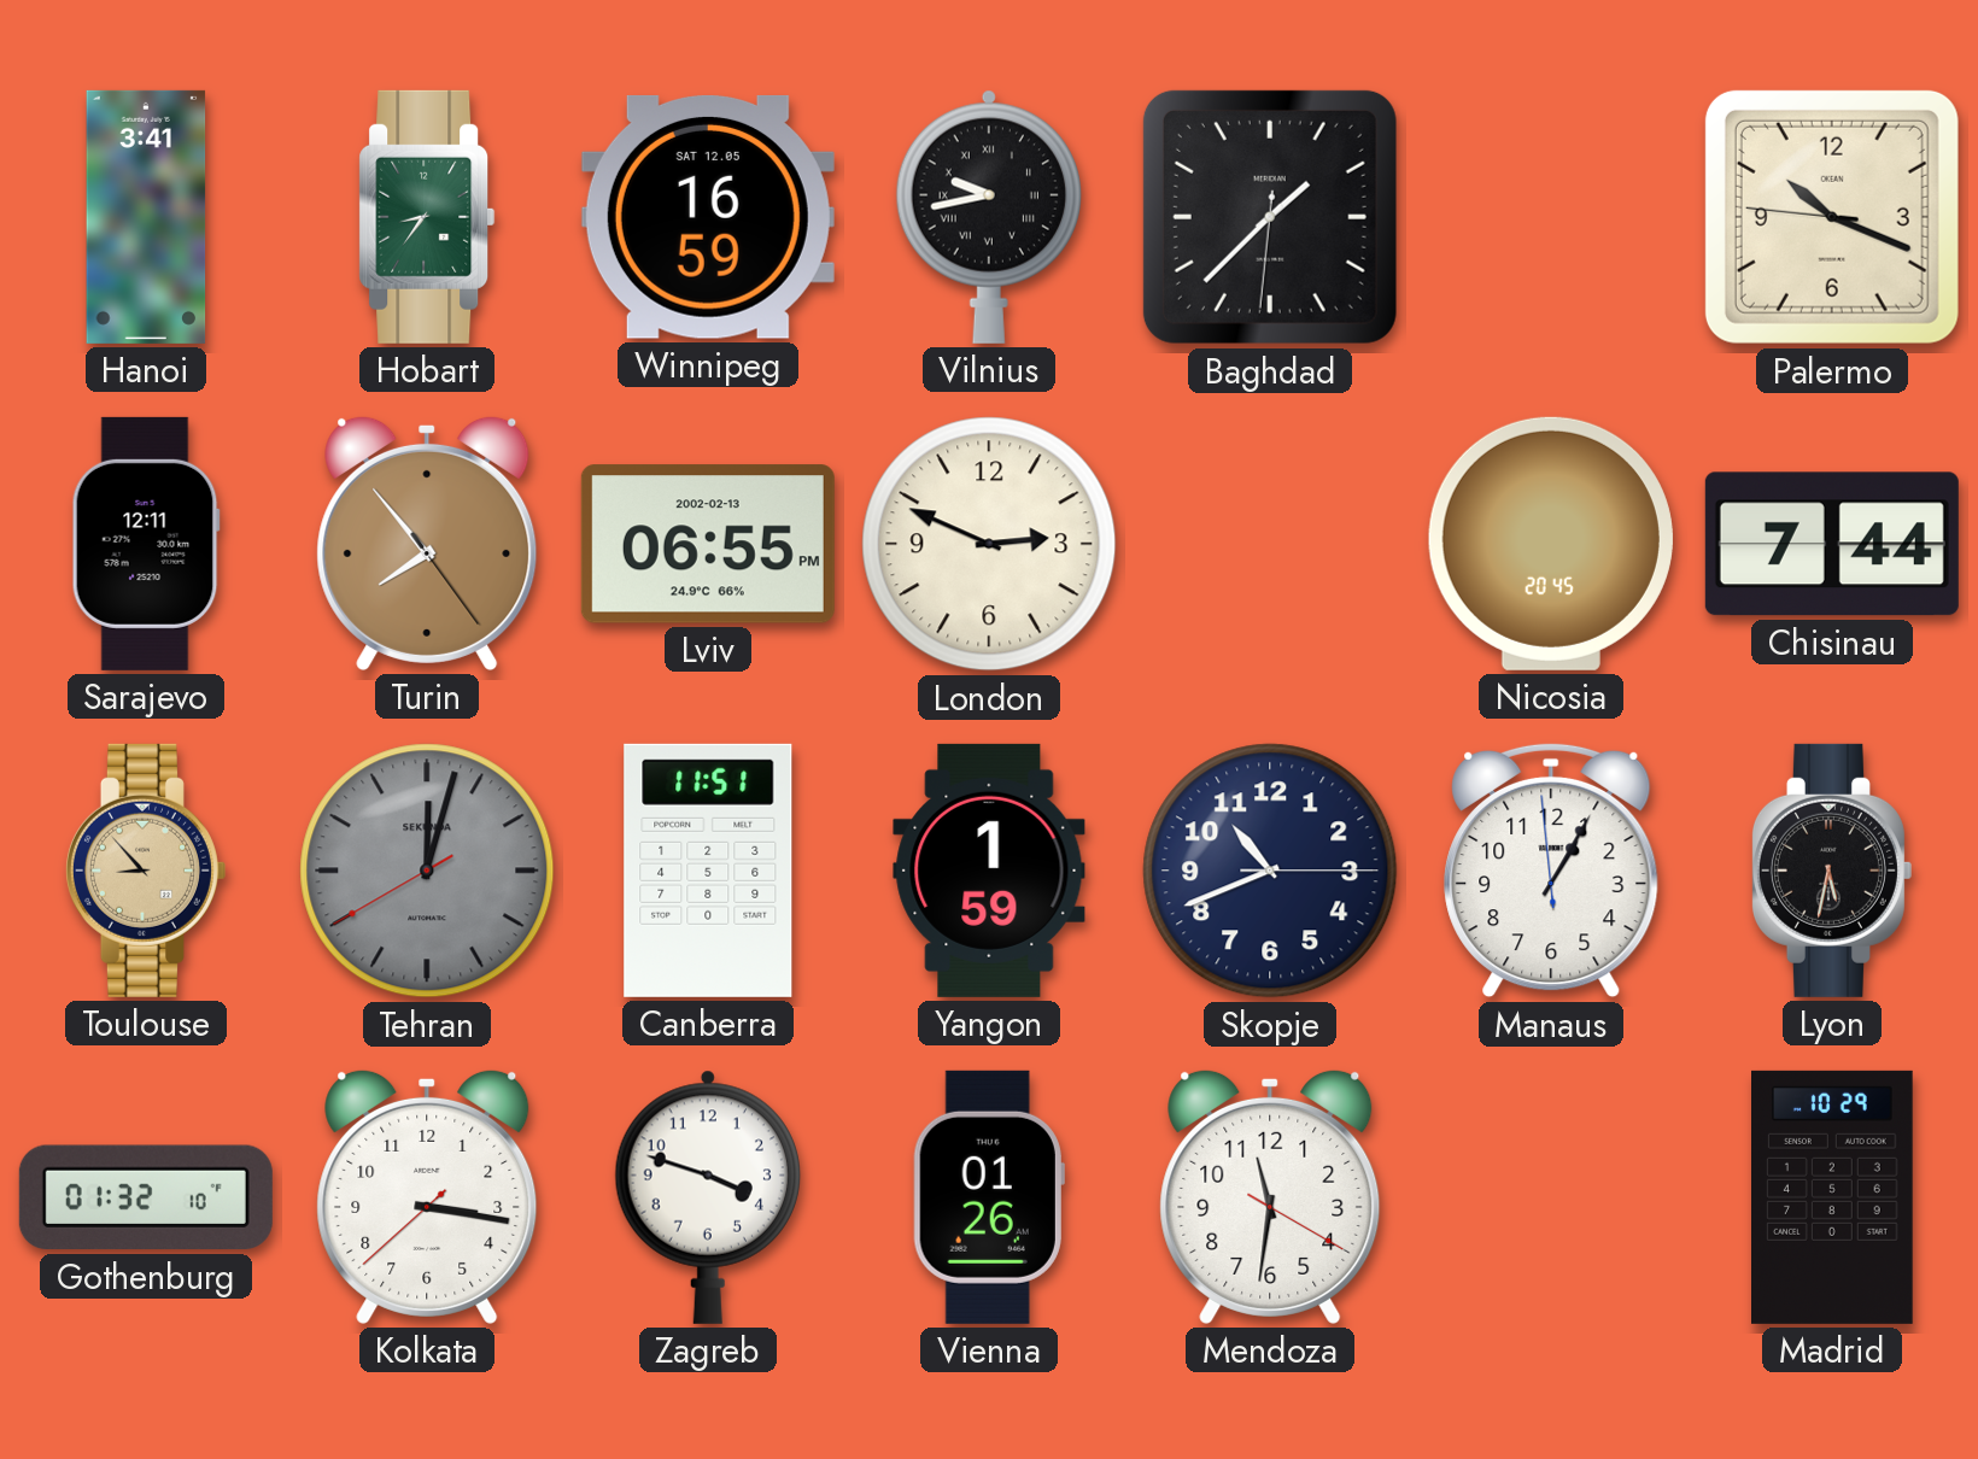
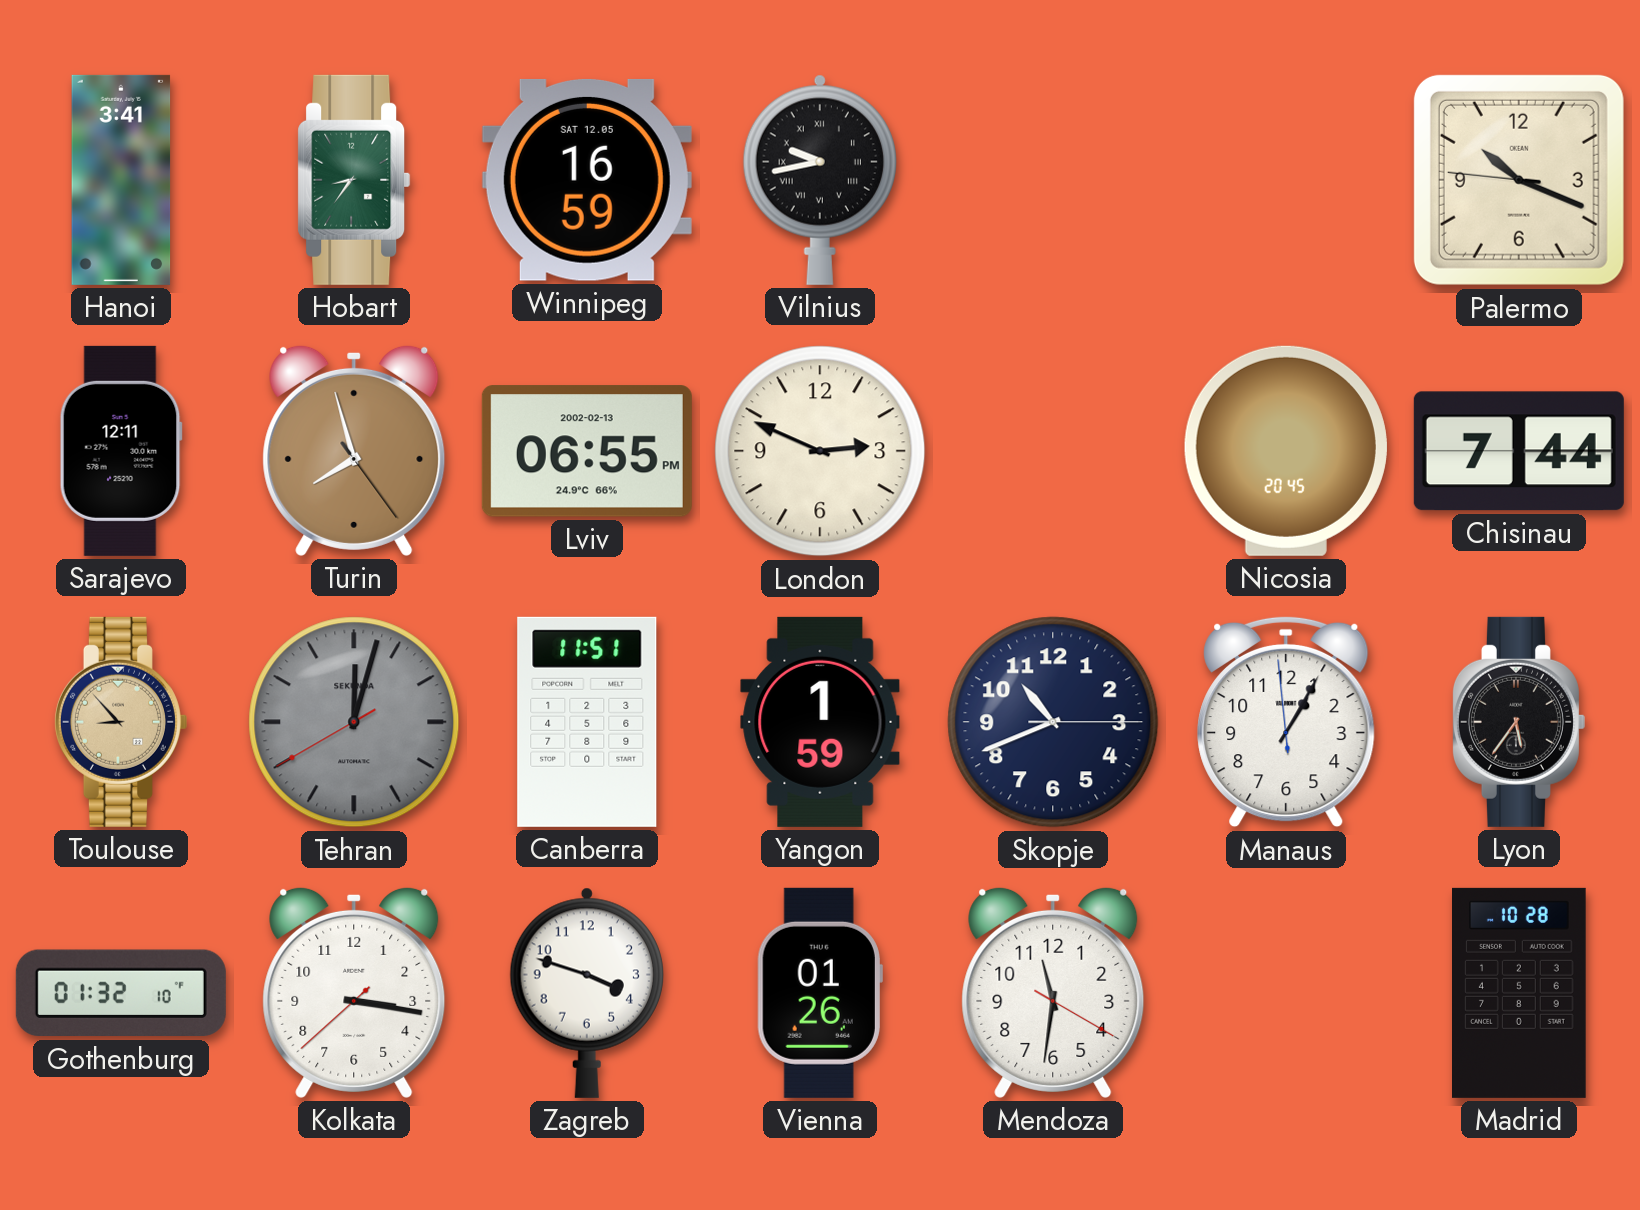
Baghdad: 1:37 -> none (1270, 217)
Turin: 7:53 -> 7:57 (354, 450)
Lyon: 5:32 -> 5:36 (1518, 722)
Madrid: 10:29 -> 10:28 (1520, 993)
